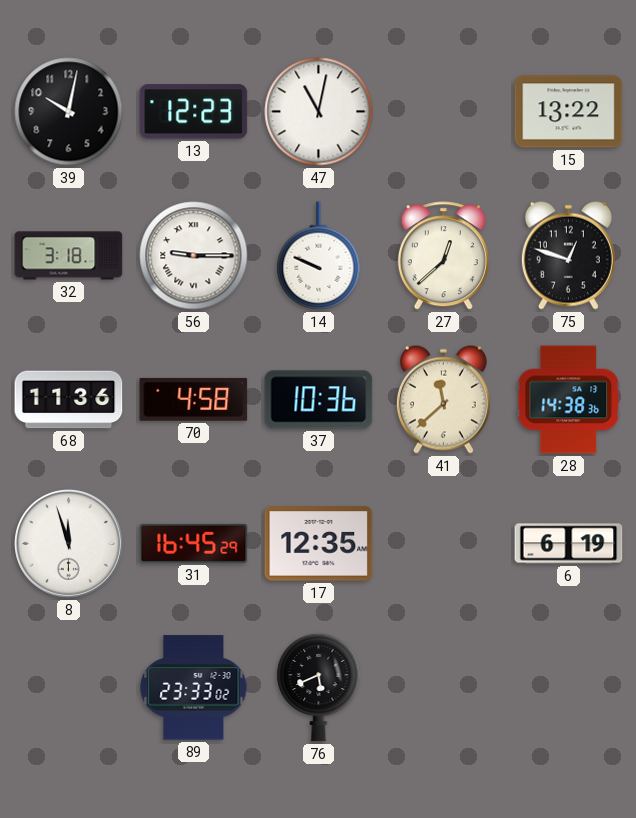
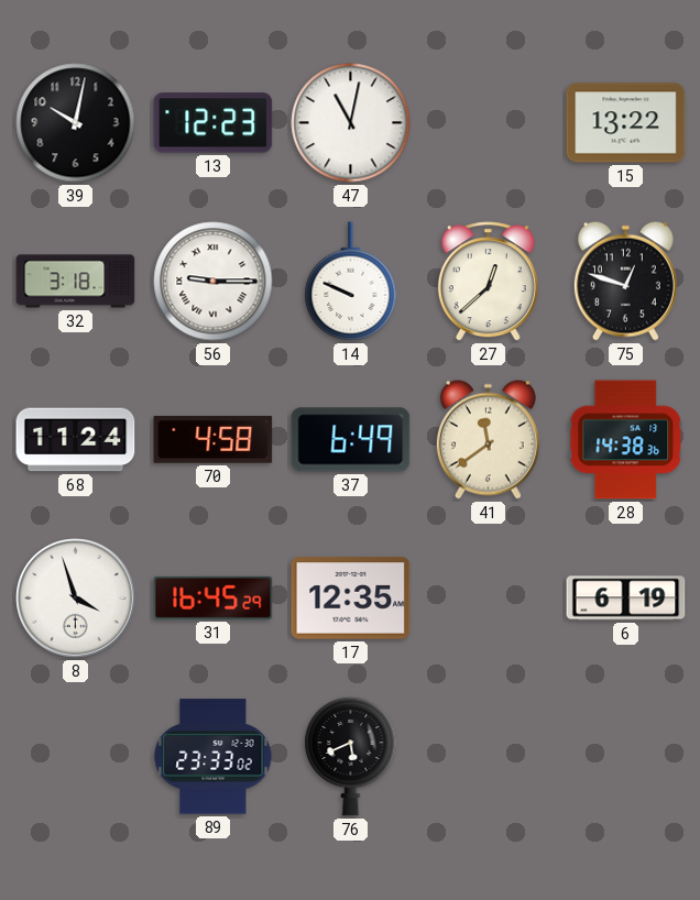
68: 11:36 -> 11:24 (76, 440)
37: 10:36 -> 6:49 (351, 440)
41: 11:38 -> 11:39 (488, 439)
8: 11:57 -> 3:57 (76, 599)
